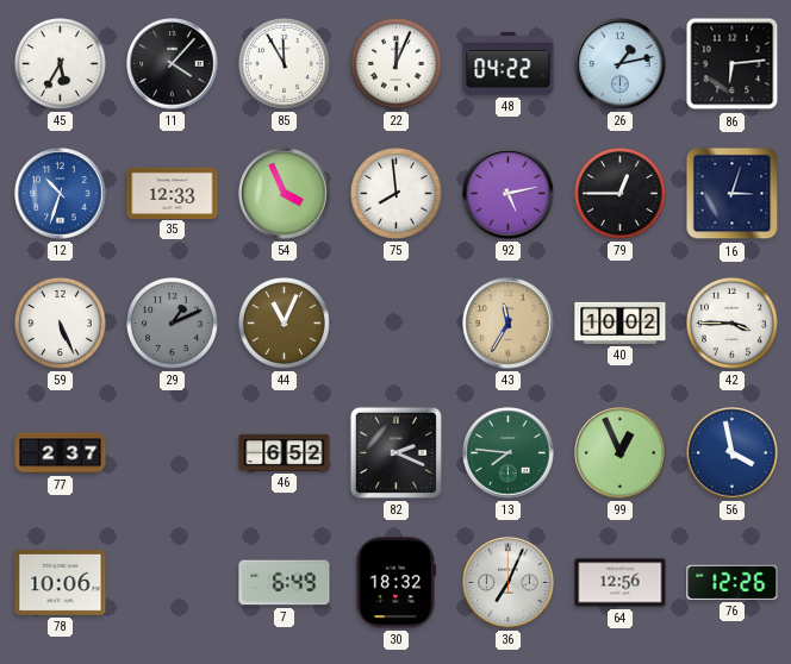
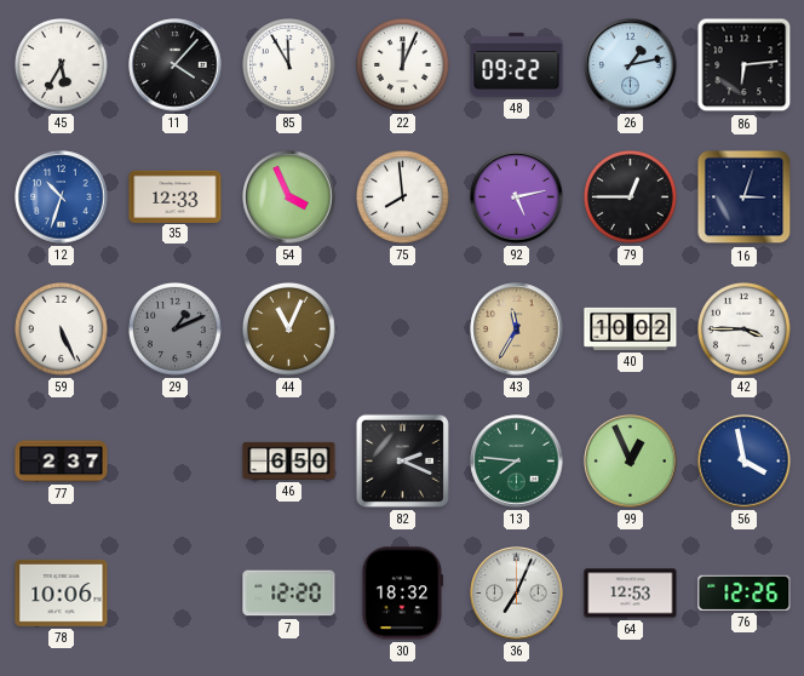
48: 04:22 -> 09:22 (517, 64)
46: 6:52 -> 6:50 (289, 460)
7: 6:49 -> 12:20 (289, 594)
64: 12:56 -> 12:53 (631, 594)
